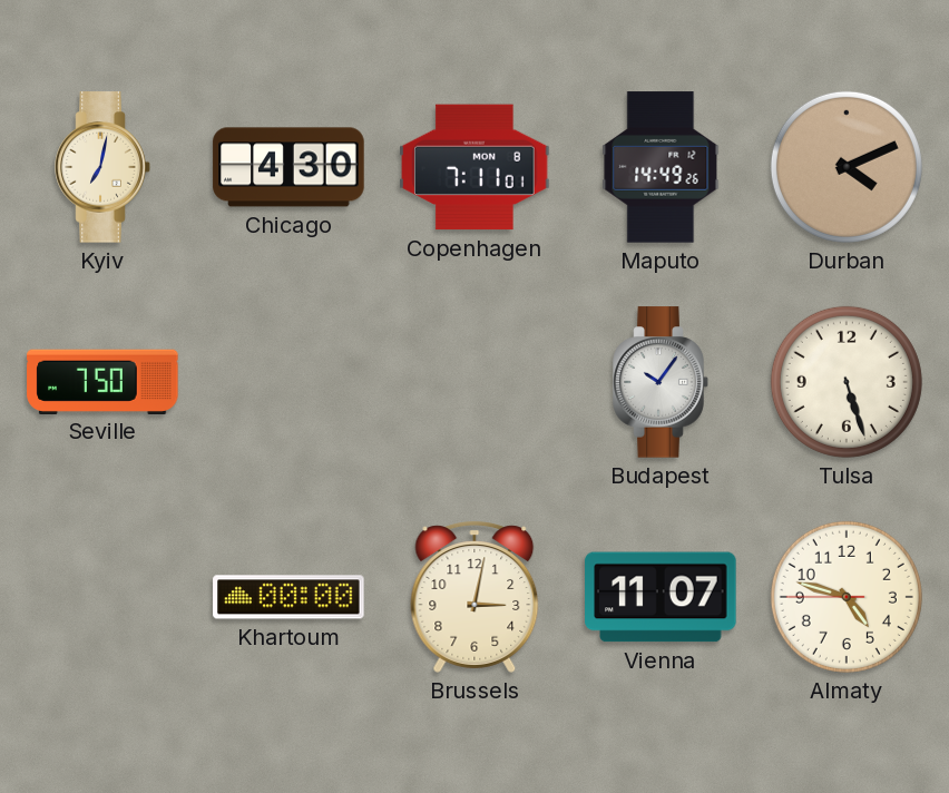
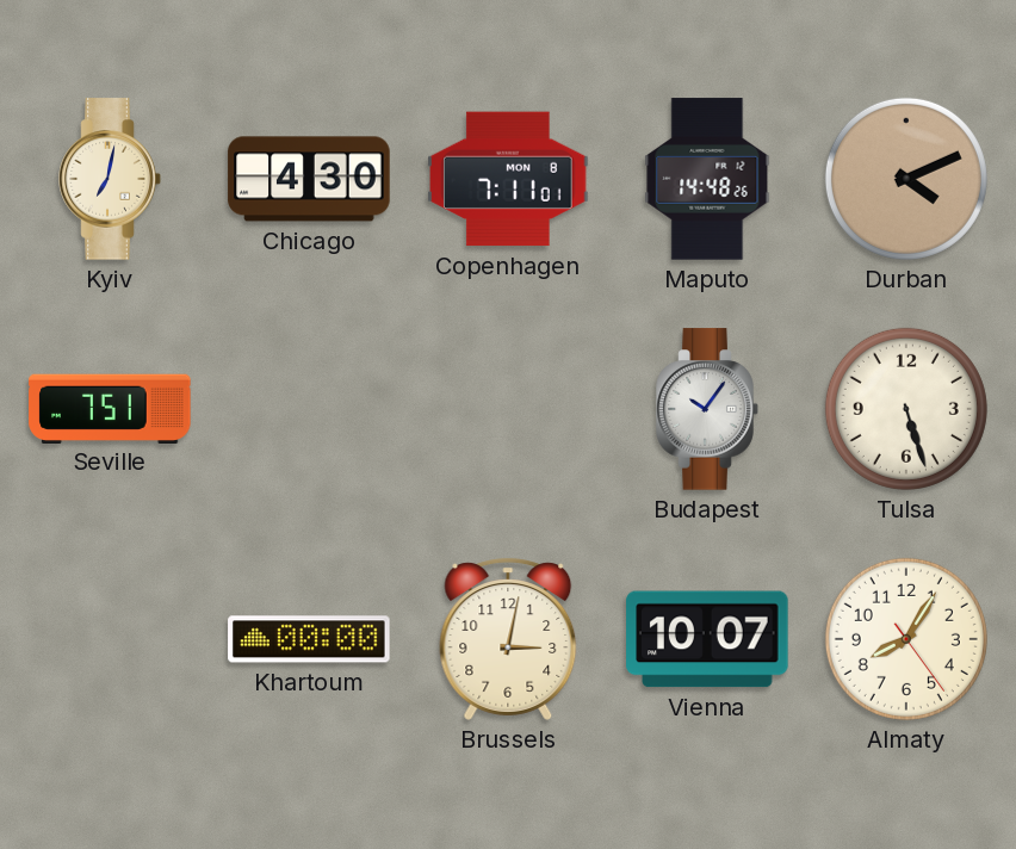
Maputo: 14:49 -> 14:48 (707, 179)
Seville: 7:50 -> 7:51 (110, 408)
Vienna: 11:07 -> 10:07 (707, 639)
Almaty: 4:47 -> 8:05 (906, 639)
